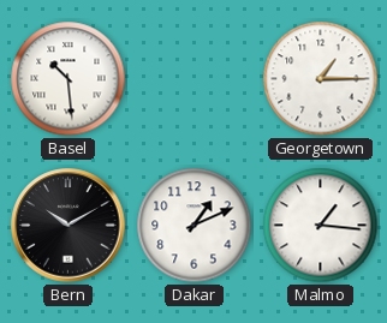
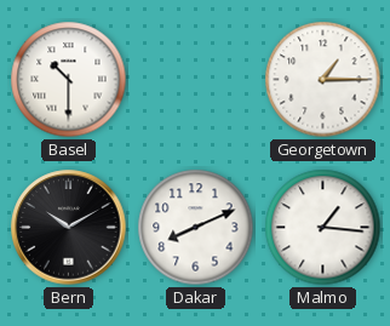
Basel: 10:29 -> 10:30 (69, 80)
Dakar: 1:11 -> 8:11 (196, 228)
